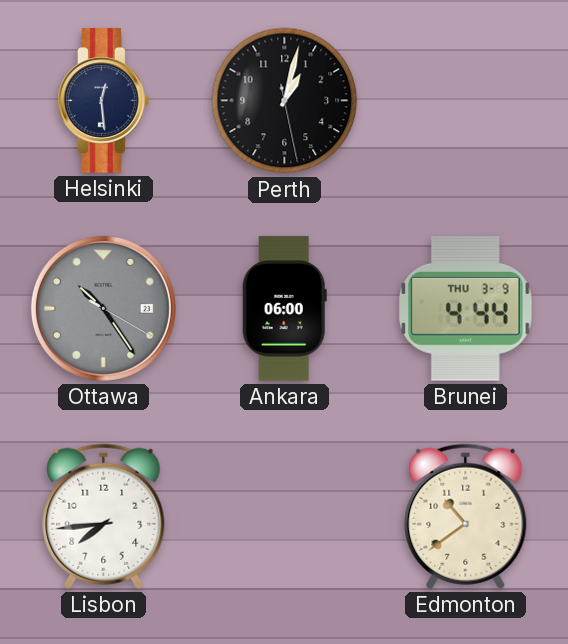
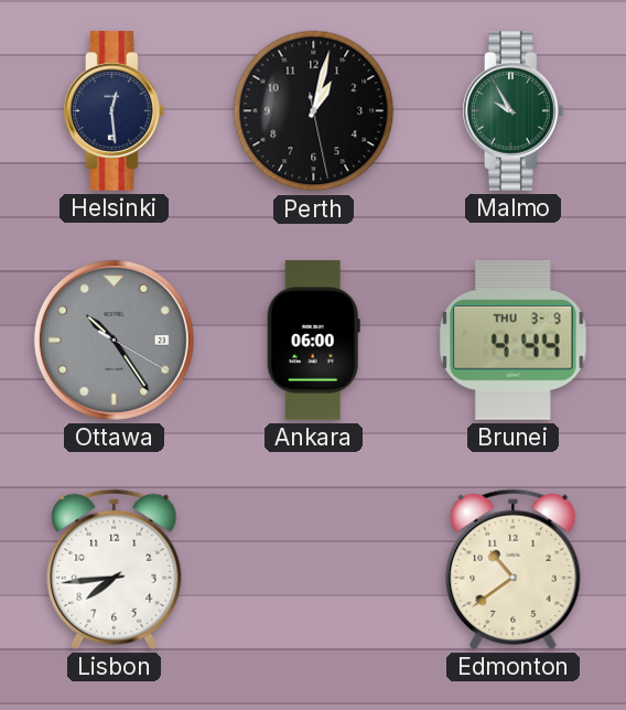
Malmo: none -> 9:55 (514, 111)
